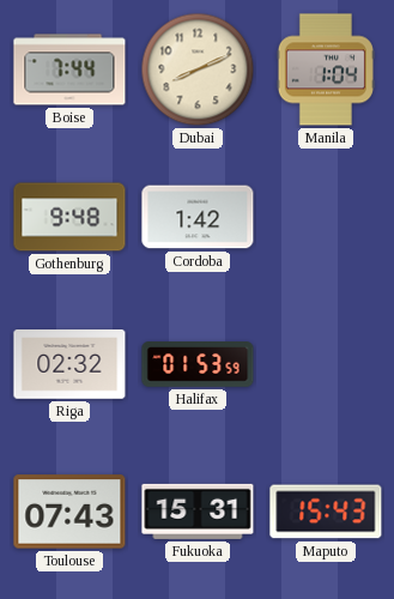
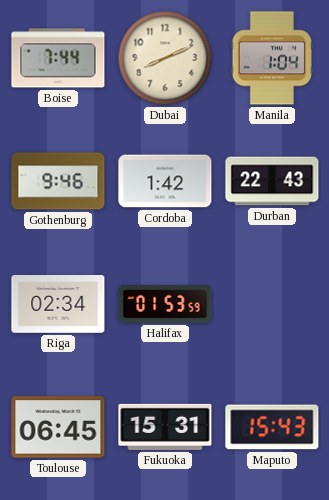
Gothenburg: 9:48 -> 9:46 (58, 181)
Durban: none -> 22:43 (272, 181)
Riga: 02:32 -> 02:34 (58, 305)
Toulouse: 07:43 -> 06:45 (58, 427)
